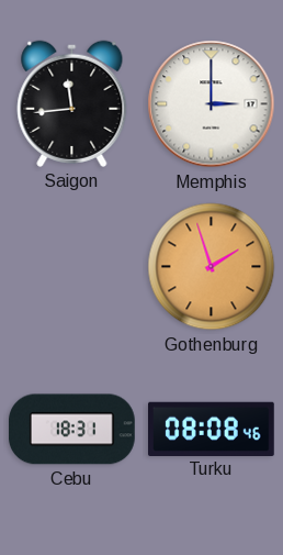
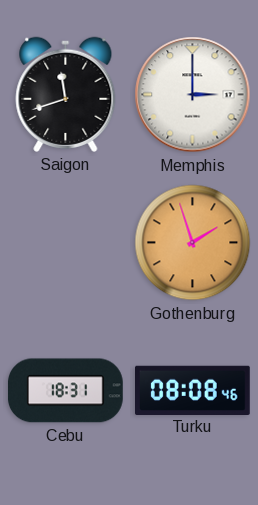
Saigon: 11:44 -> 11:42 (66, 94)
